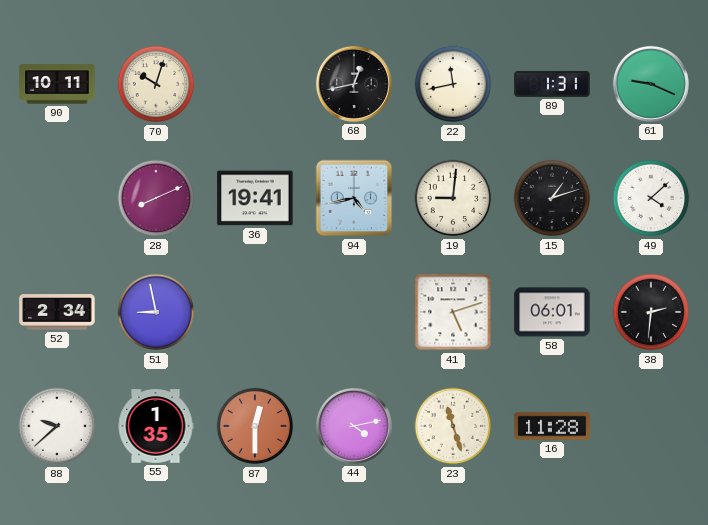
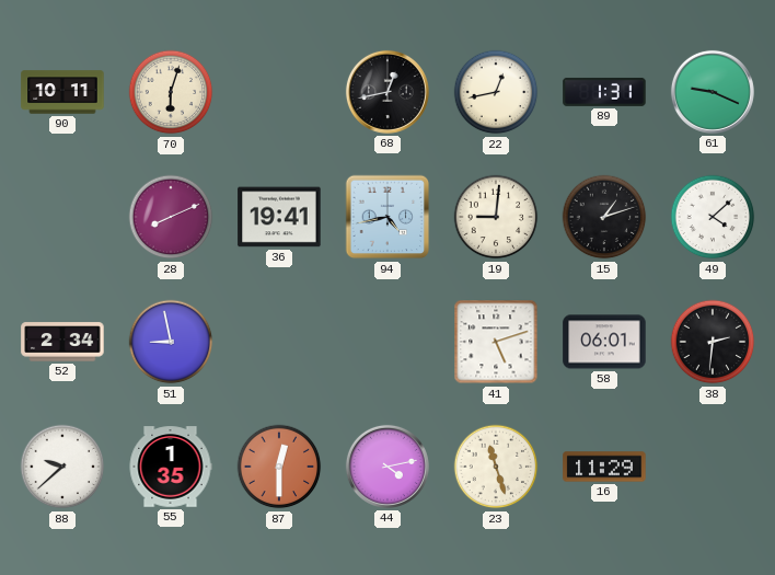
70: 10:03 -> 6:03 (171, 92)
22: 11:43 -> 12:43 (496, 92)
16: 11:28 -> 11:29 (604, 467)
